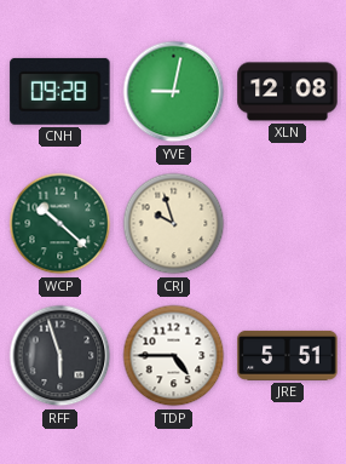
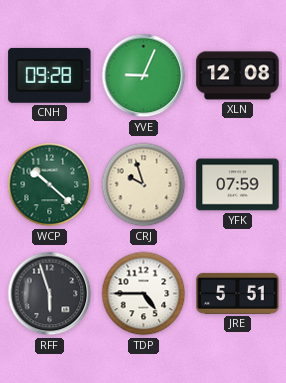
YVE: 9:02 -> 9:04 (144, 76)
YFK: none -> 07:59 (238, 185)
